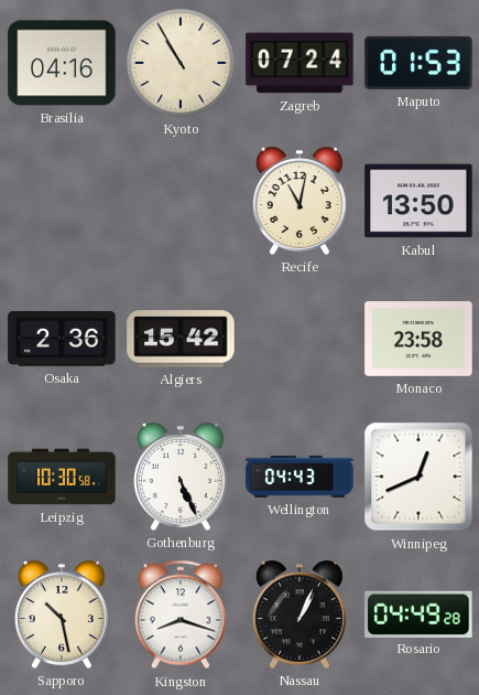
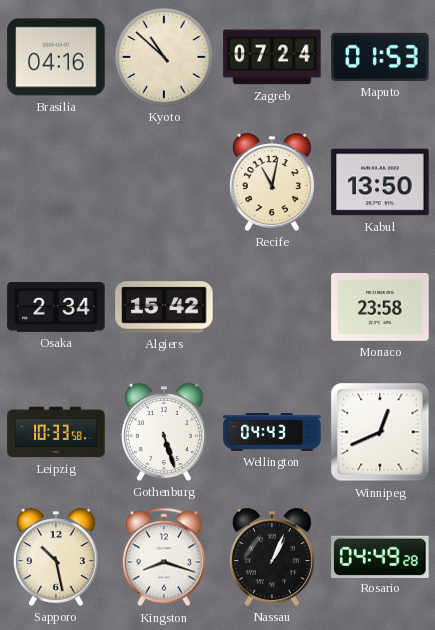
Kyoto: 10:55 -> 10:52 (164, 57)
Osaka: 2:36 -> 2:34 (56, 308)
Leipzig: 10:30 -> 10:33 (56, 432)
Gothenburg: 5:26 -> 5:27 (164, 432)
